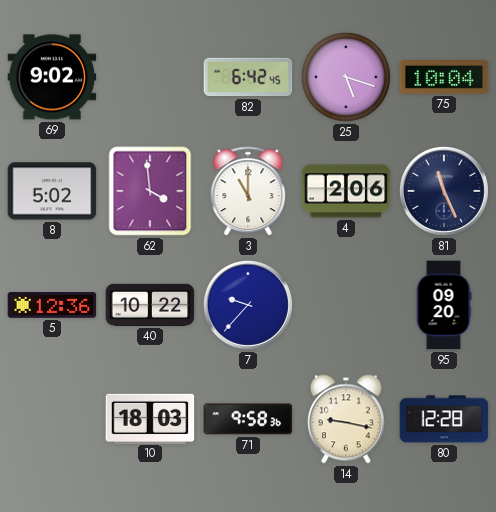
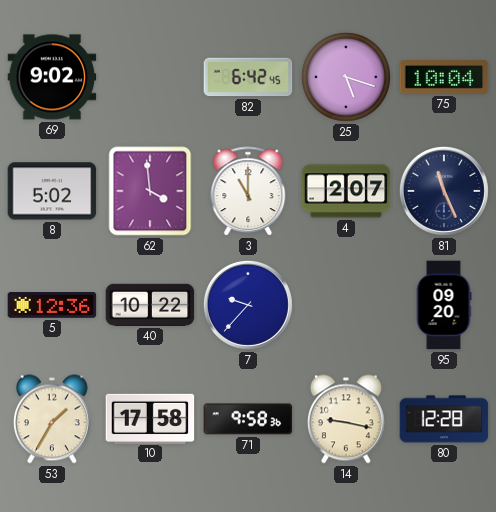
4: 2:06 -> 2:07 (346, 191)
53: none -> 1:35 (52, 419)
10: 18:03 -> 17:58 (150, 418)
